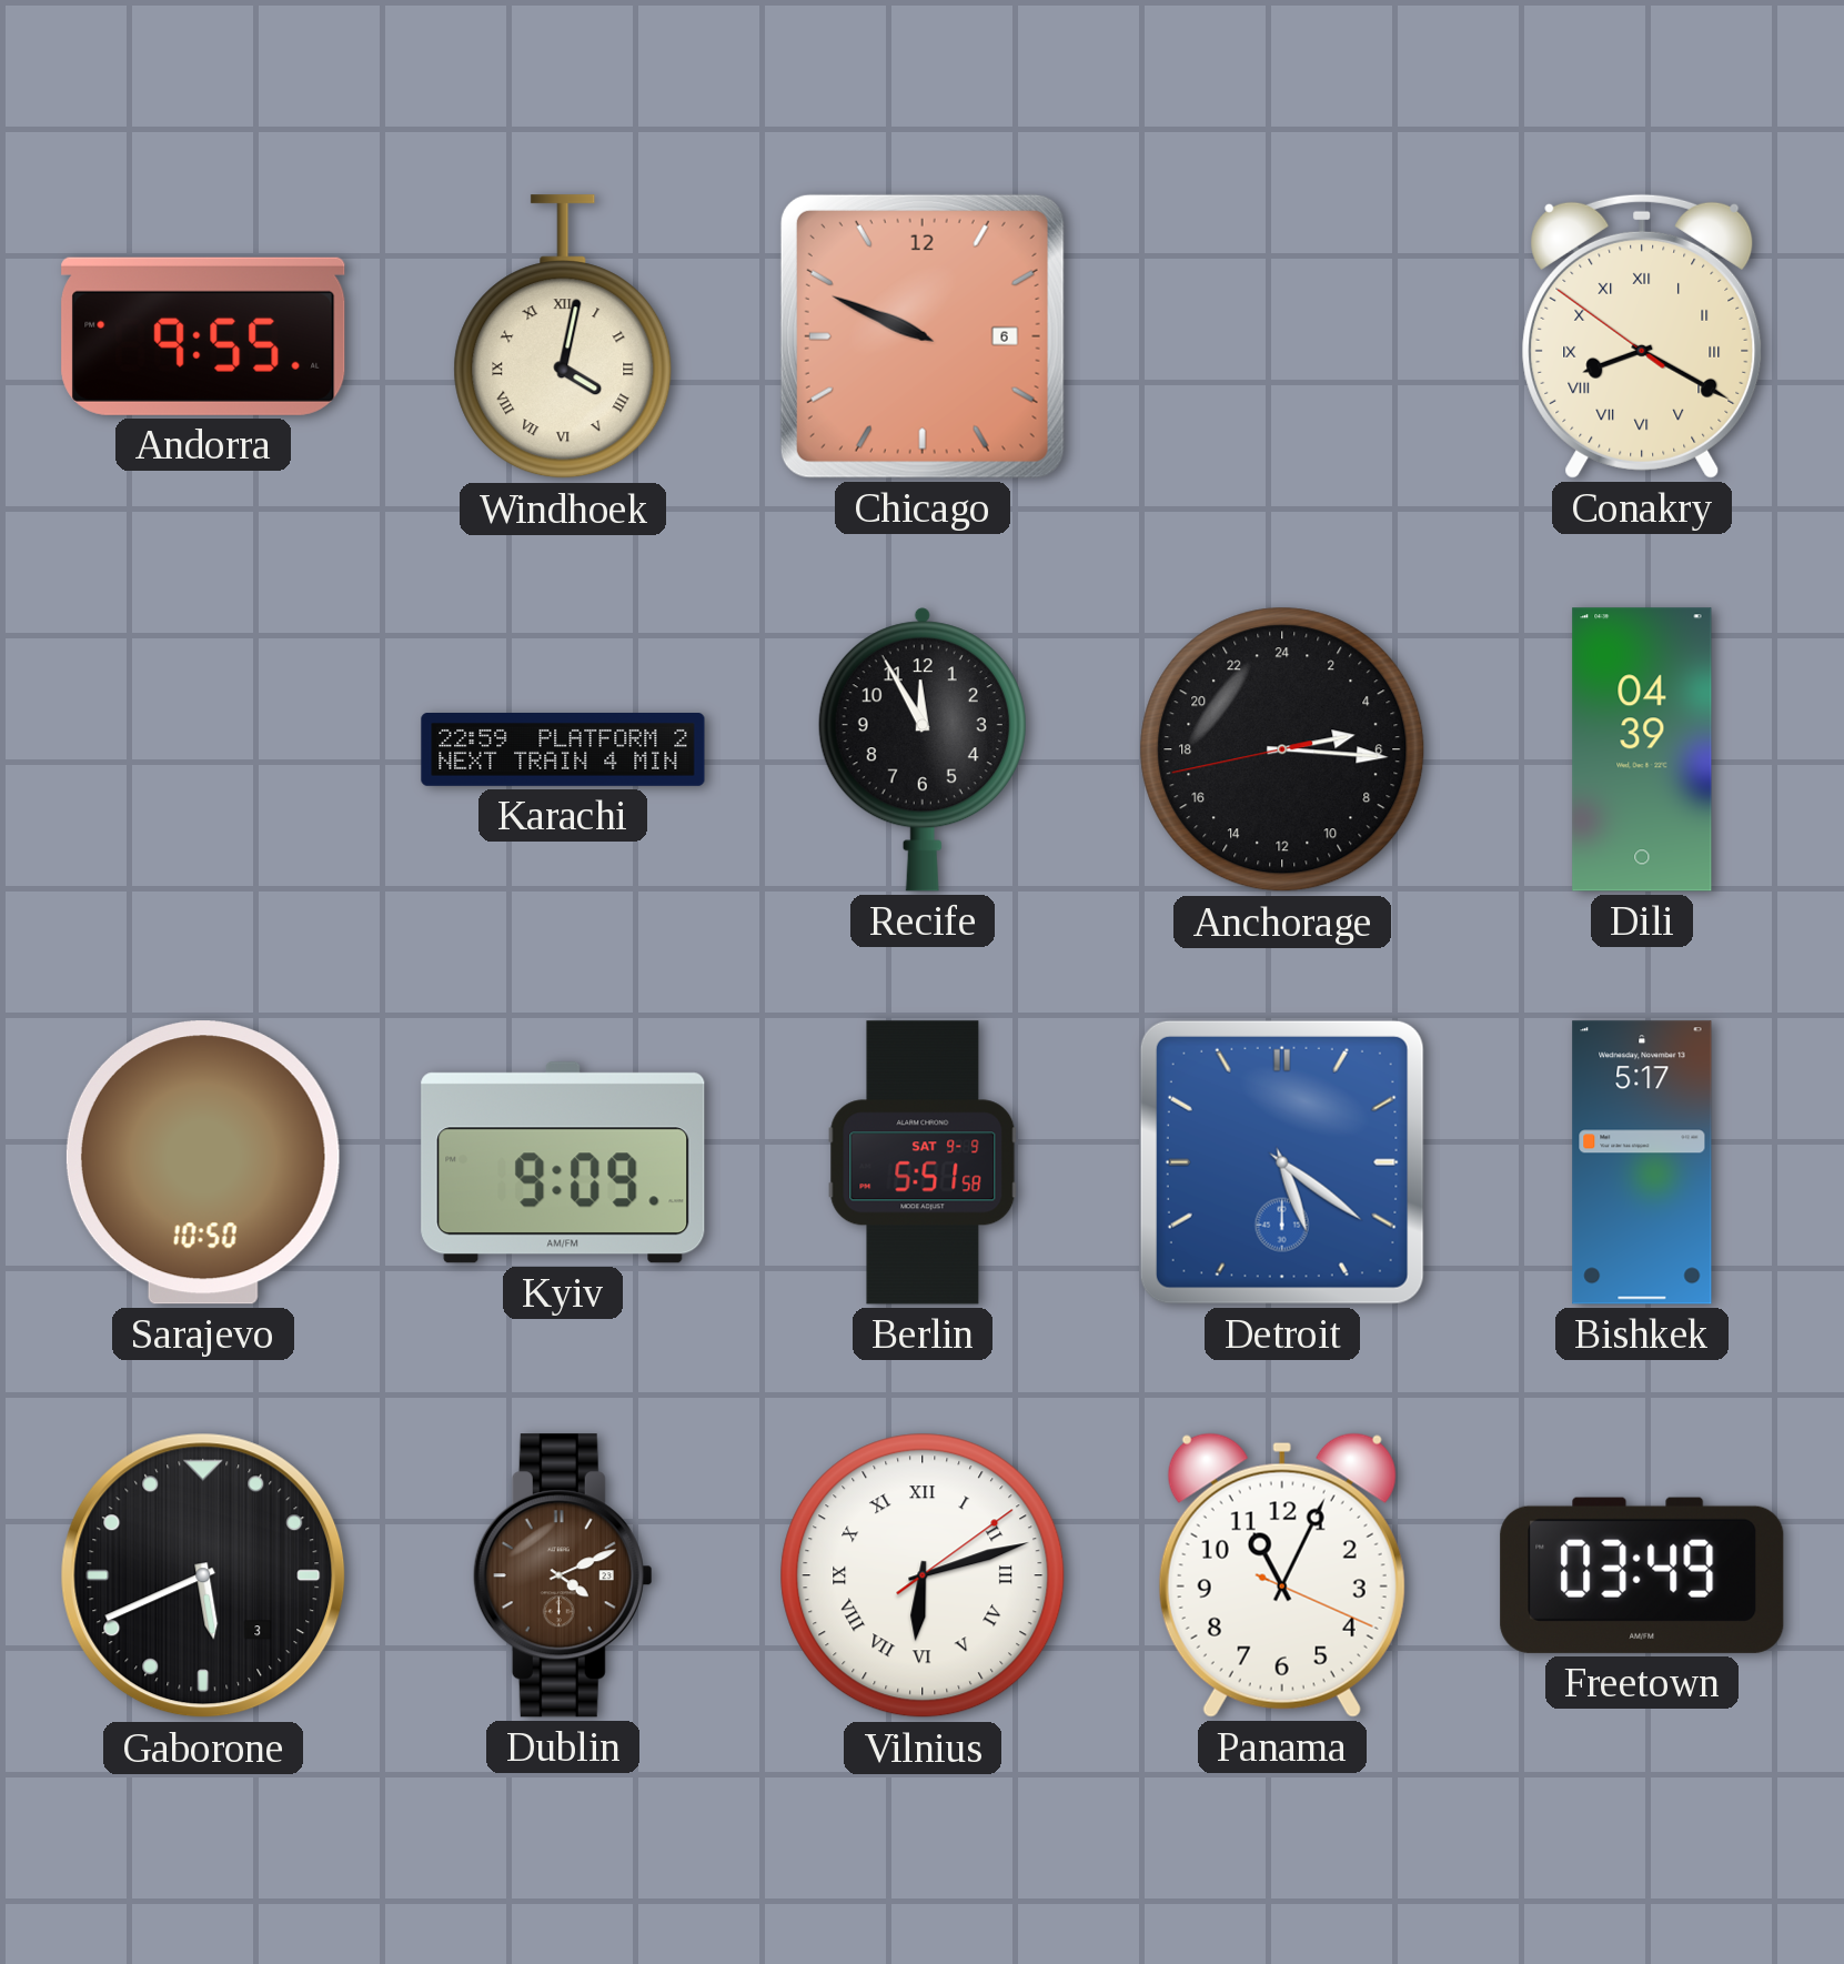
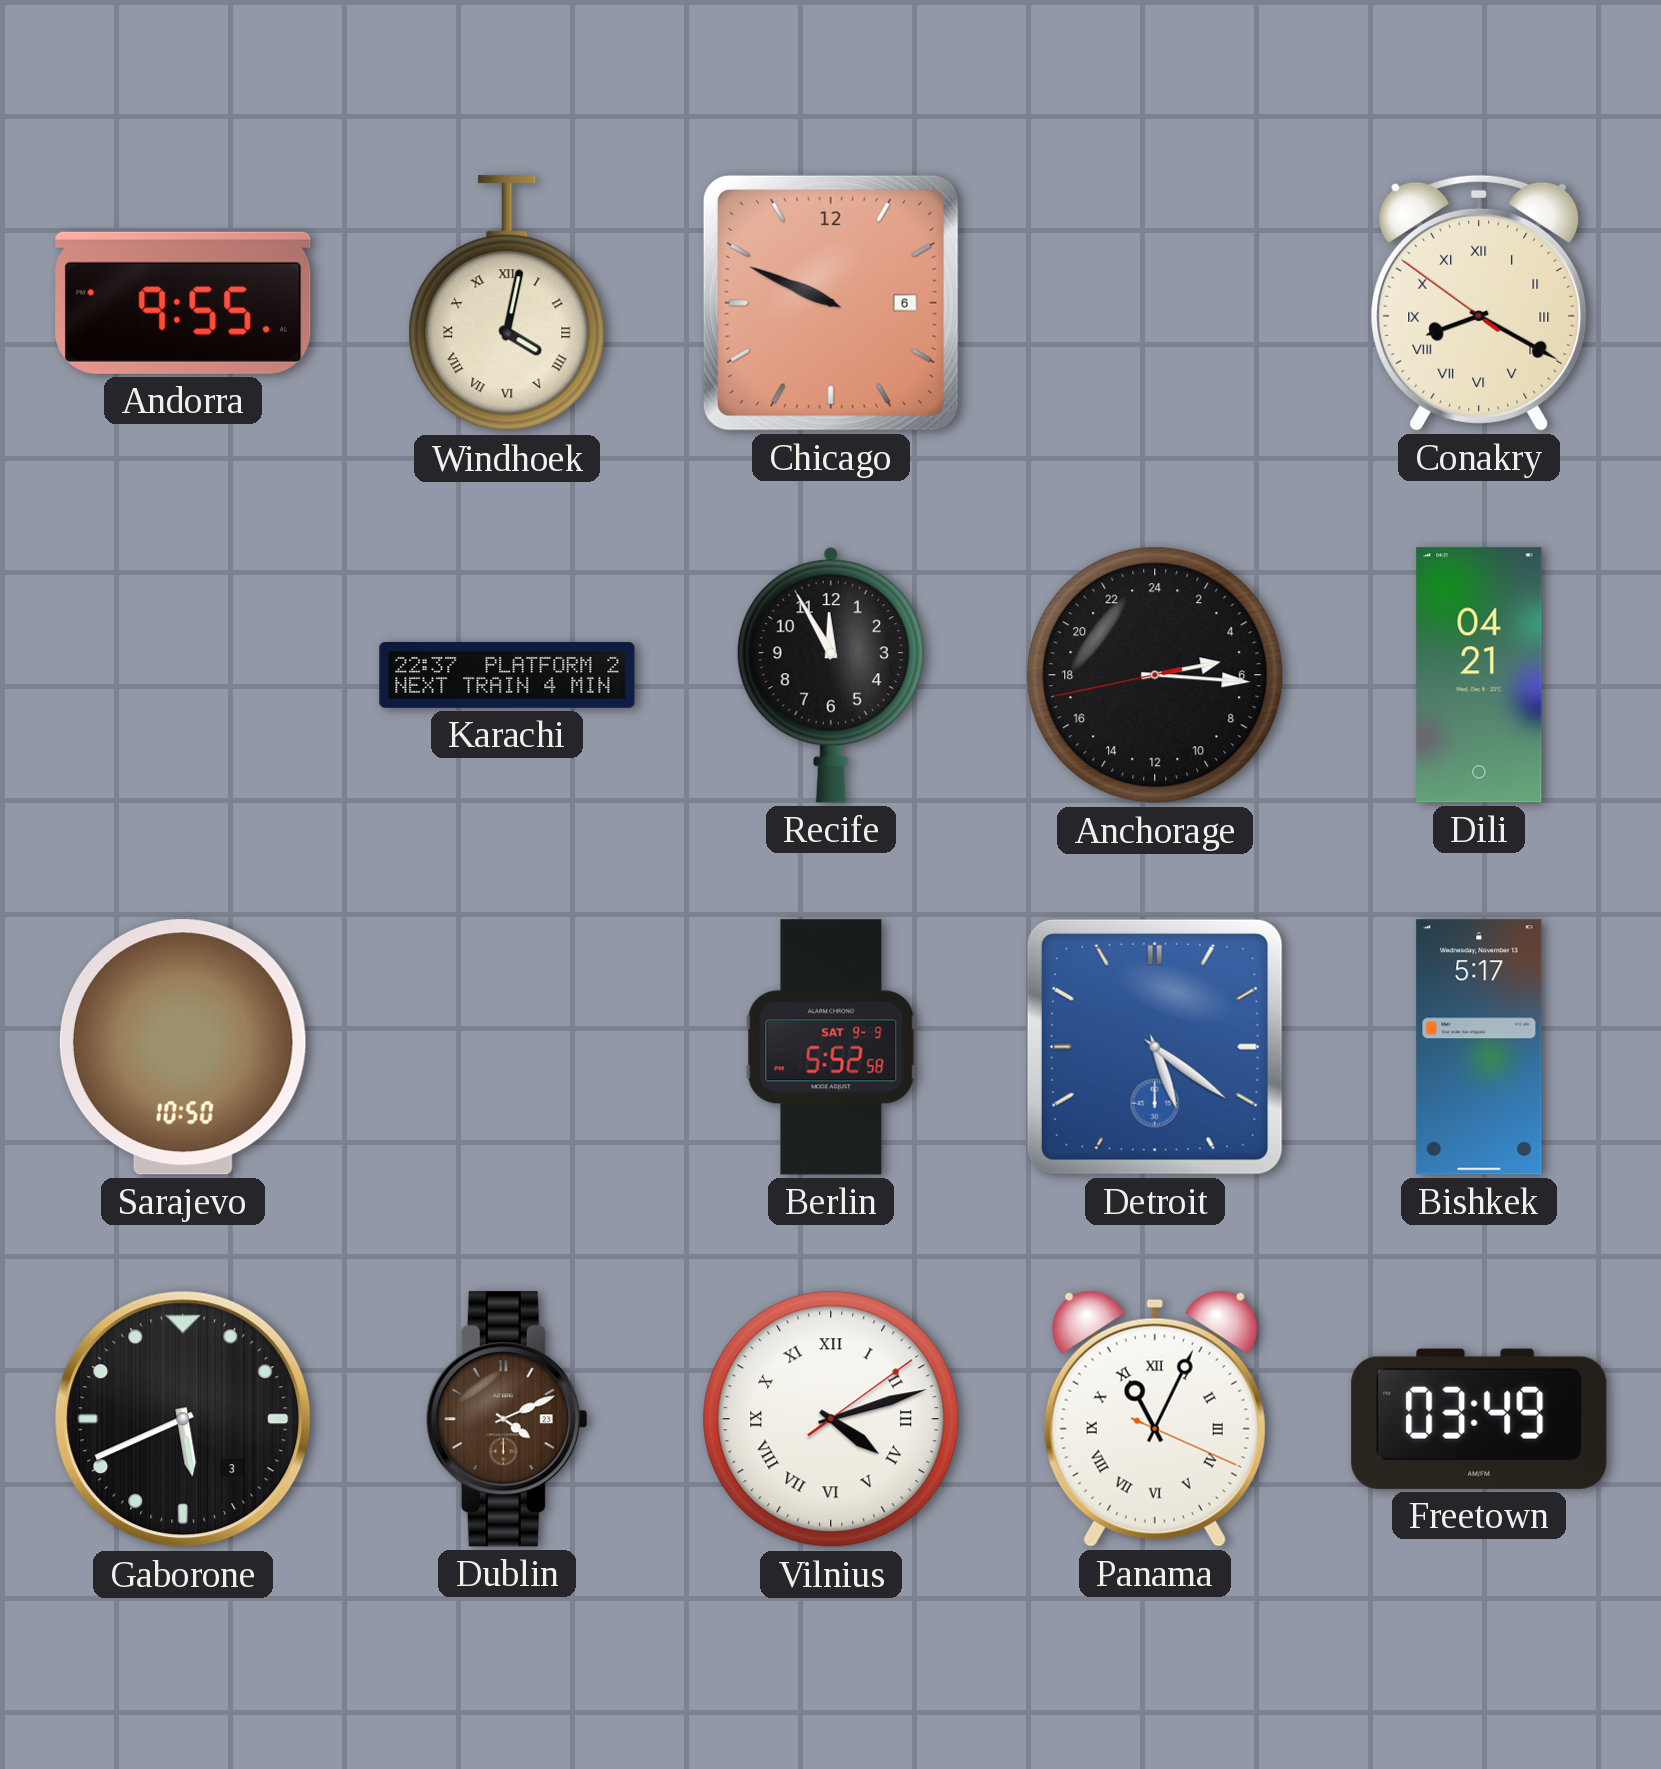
Karachi: 22:59 -> 22:37 (507, 676)
Dili: 04:39 -> 04:21 (1479, 675)
Kyiv: 9:09 -> none (563, 1162)
Berlin: 5:51 -> 5:52 (831, 1047)
Vilnius: 6:12 -> 4:12 (831, 1419)
Panama numerals: Arabic -> Roman (1155, 1419)
